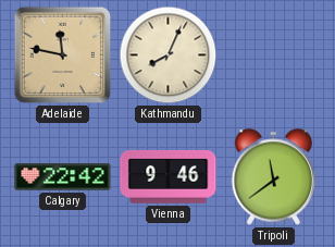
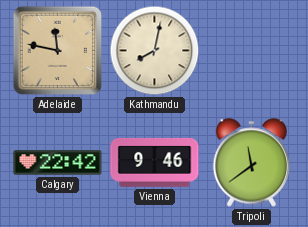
Kathmandu: 8:04 -> 8:02 (155, 51)
